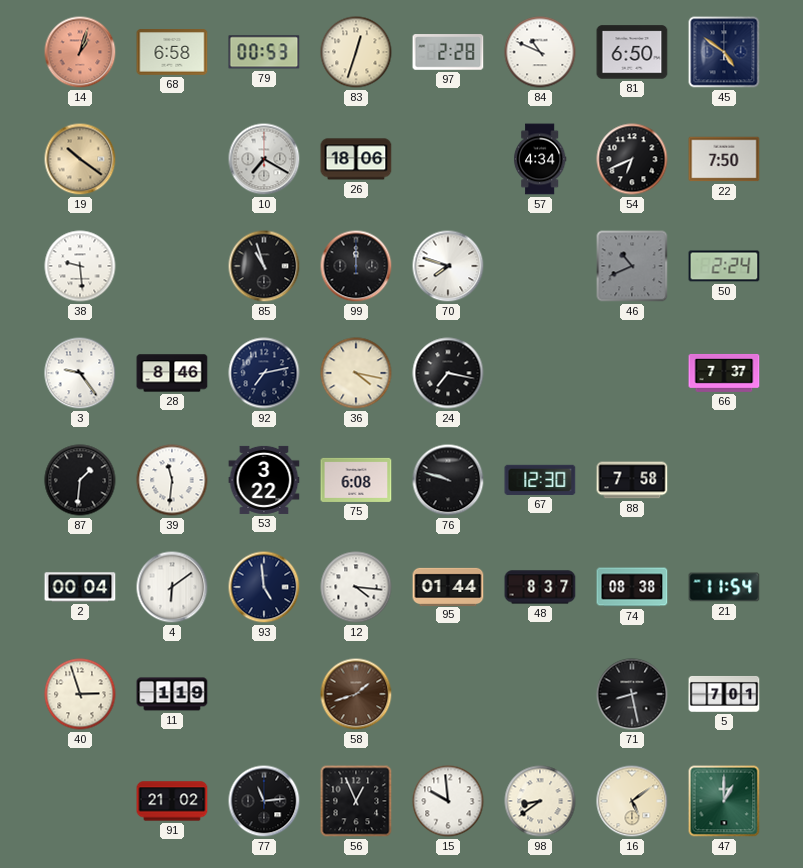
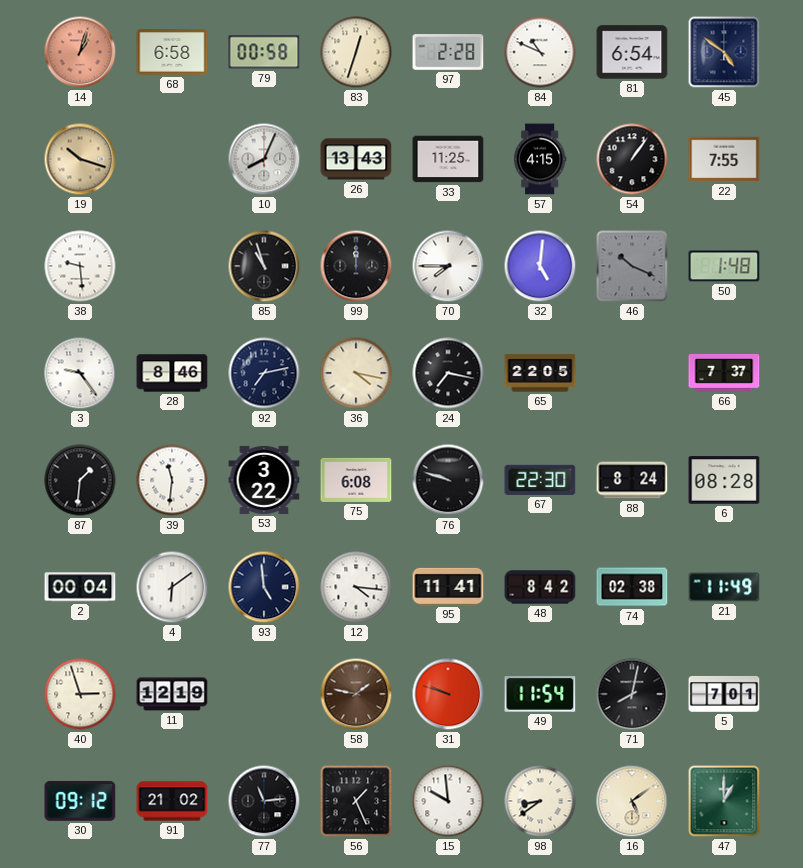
79: 00:53 -> 00:58 (264, 52)
81: 6:50 -> 6:54 (632, 52)
19: 10:21 -> 10:18 (80, 159)
10: 7:20 -> 8:04 (264, 159)
26: 18:06 -> 13:43 (356, 159)
33: none -> 11:25 (448, 159)
57: 4:34 -> 4:15 (540, 159)
54: 6:41 -> 1:06 (632, 159)
22: 7:50 -> 7:55 (724, 159)
70: 7:48 -> 7:45 (448, 266)
32: none -> 5:01 (540, 266)
46: 10:41 -> 10:19 (632, 266)
50: 2:24 -> 1:48 (724, 266)
65: none -> 22:05 (540, 373)
67: 12:30 -> 22:30 (540, 480)
88: 7:58 -> 8:24 (632, 480)
6: none -> 08:28 (724, 480)
95: 01:44 -> 11:41 (448, 586)
48: 8:37 -> 8:42 (540, 587)
74: 08:38 -> 02:38 (632, 587)
21: 11:54 -> 11:49 (724, 587)
11: 1:19 -> 12:19 (172, 694)
58: 1:42 -> 1:47 (356, 694)
31: none -> 9:48 (448, 694)
49: none -> 11:54 (540, 694)
71: 8:28 -> 8:02 (632, 694)
30: none -> 09:12 (80, 801)
56: 12:56 -> 1:26 (356, 801)
